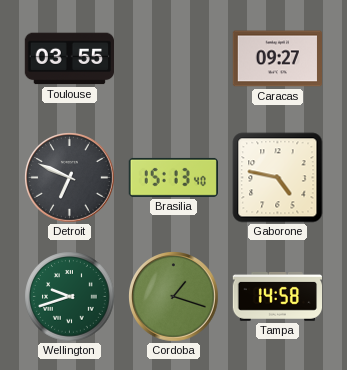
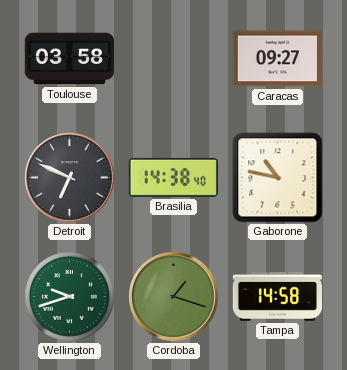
Toulouse: 03:55 -> 03:58 (69, 59)
Brasilia: 15:13 -> 14:38 (173, 177)
Gaborone: 4:47 -> 10:47 (278, 178)
